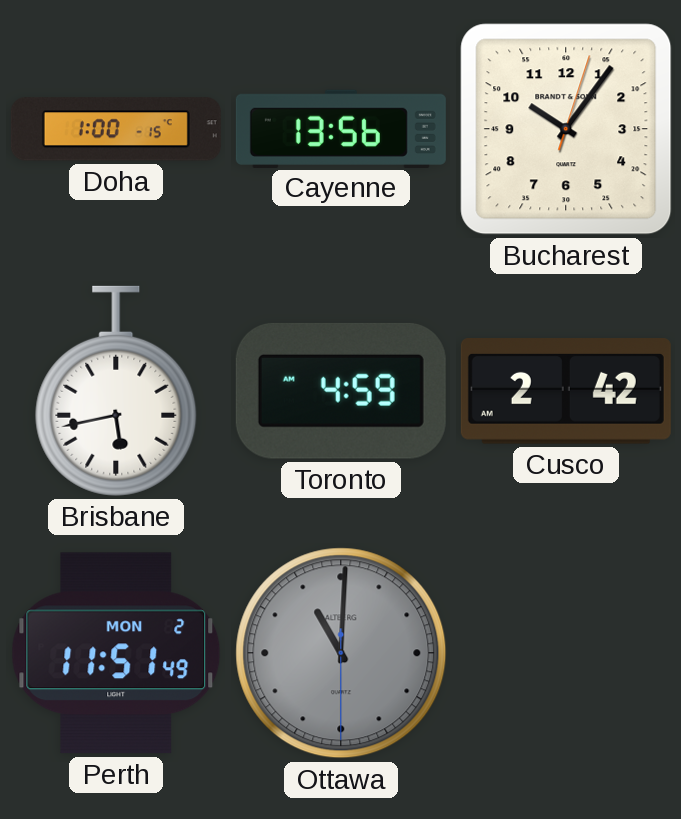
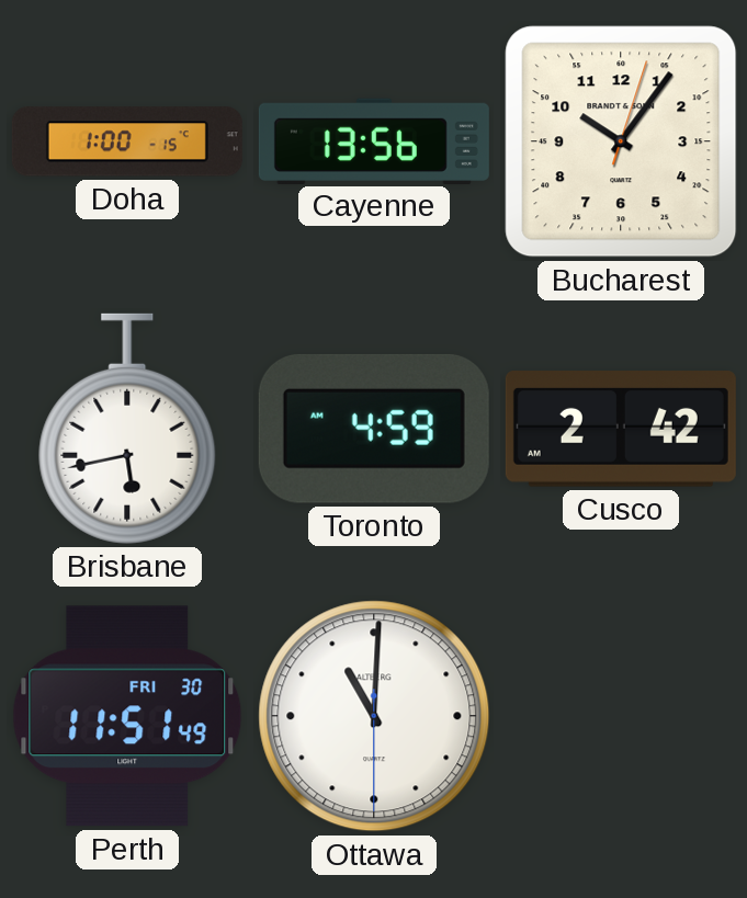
Perth date: MON 2 -> FRI 30 (127, 716)
Ottawa dial: grey -> white (374, 716)
